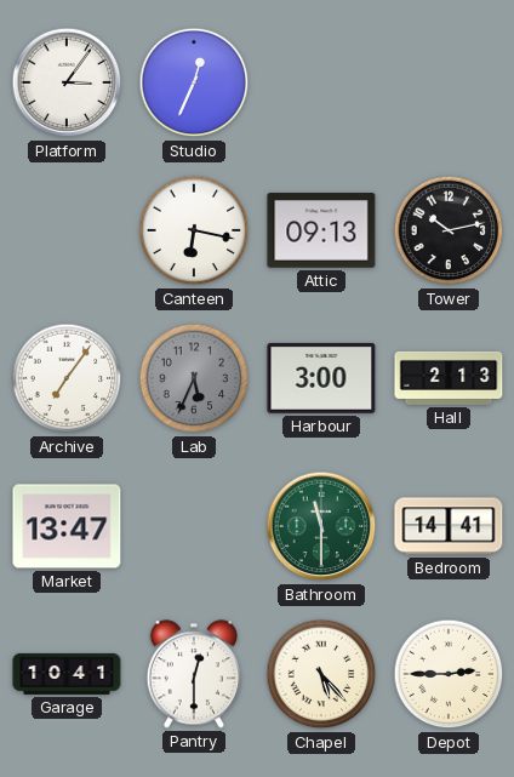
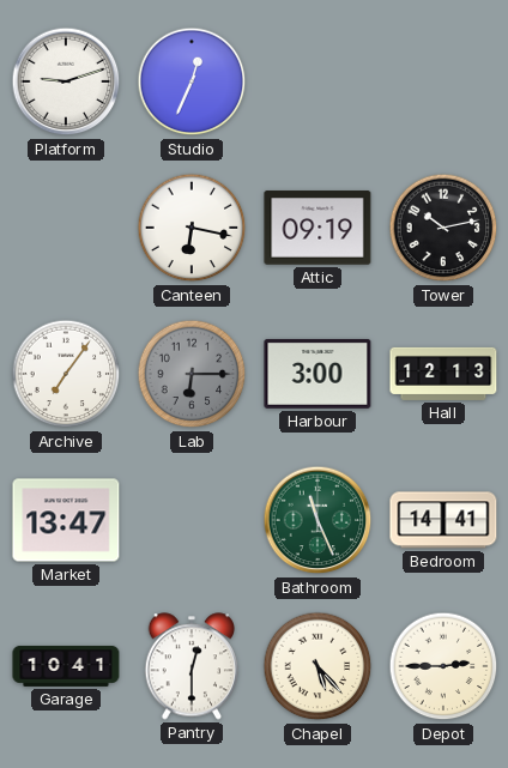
Platform: 3:06 -> 9:12 (66, 81)
Attic: 09:13 -> 09:19 (317, 228)
Lab: 5:34 -> 6:15 (192, 374)
Hall: 2:13 -> 12:13 (443, 374)
Bathroom: 11:30 -> 11:26 (317, 520)
